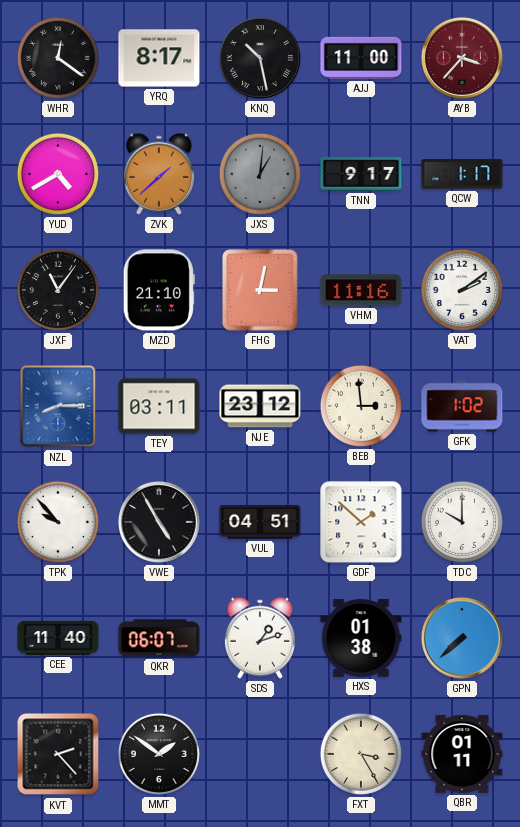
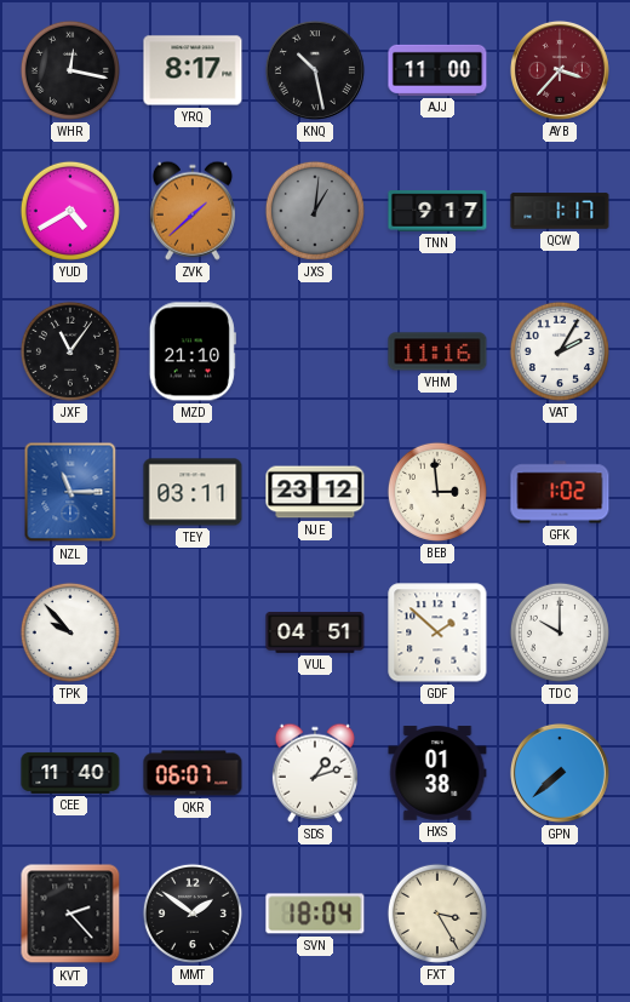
WHR: 12:21 -> 12:17 (70, 70)
FHG: 3:02 -> none (260, 290)
VAT: 2:09 -> 2:05 (560, 351)
NZL: 8:15 -> 11:15 (70, 492)
VWE: 4:55 -> none (159, 522)
SVN: none -> 18:04 (315, 914)
QBR: 01:11 -> none (462, 754)
